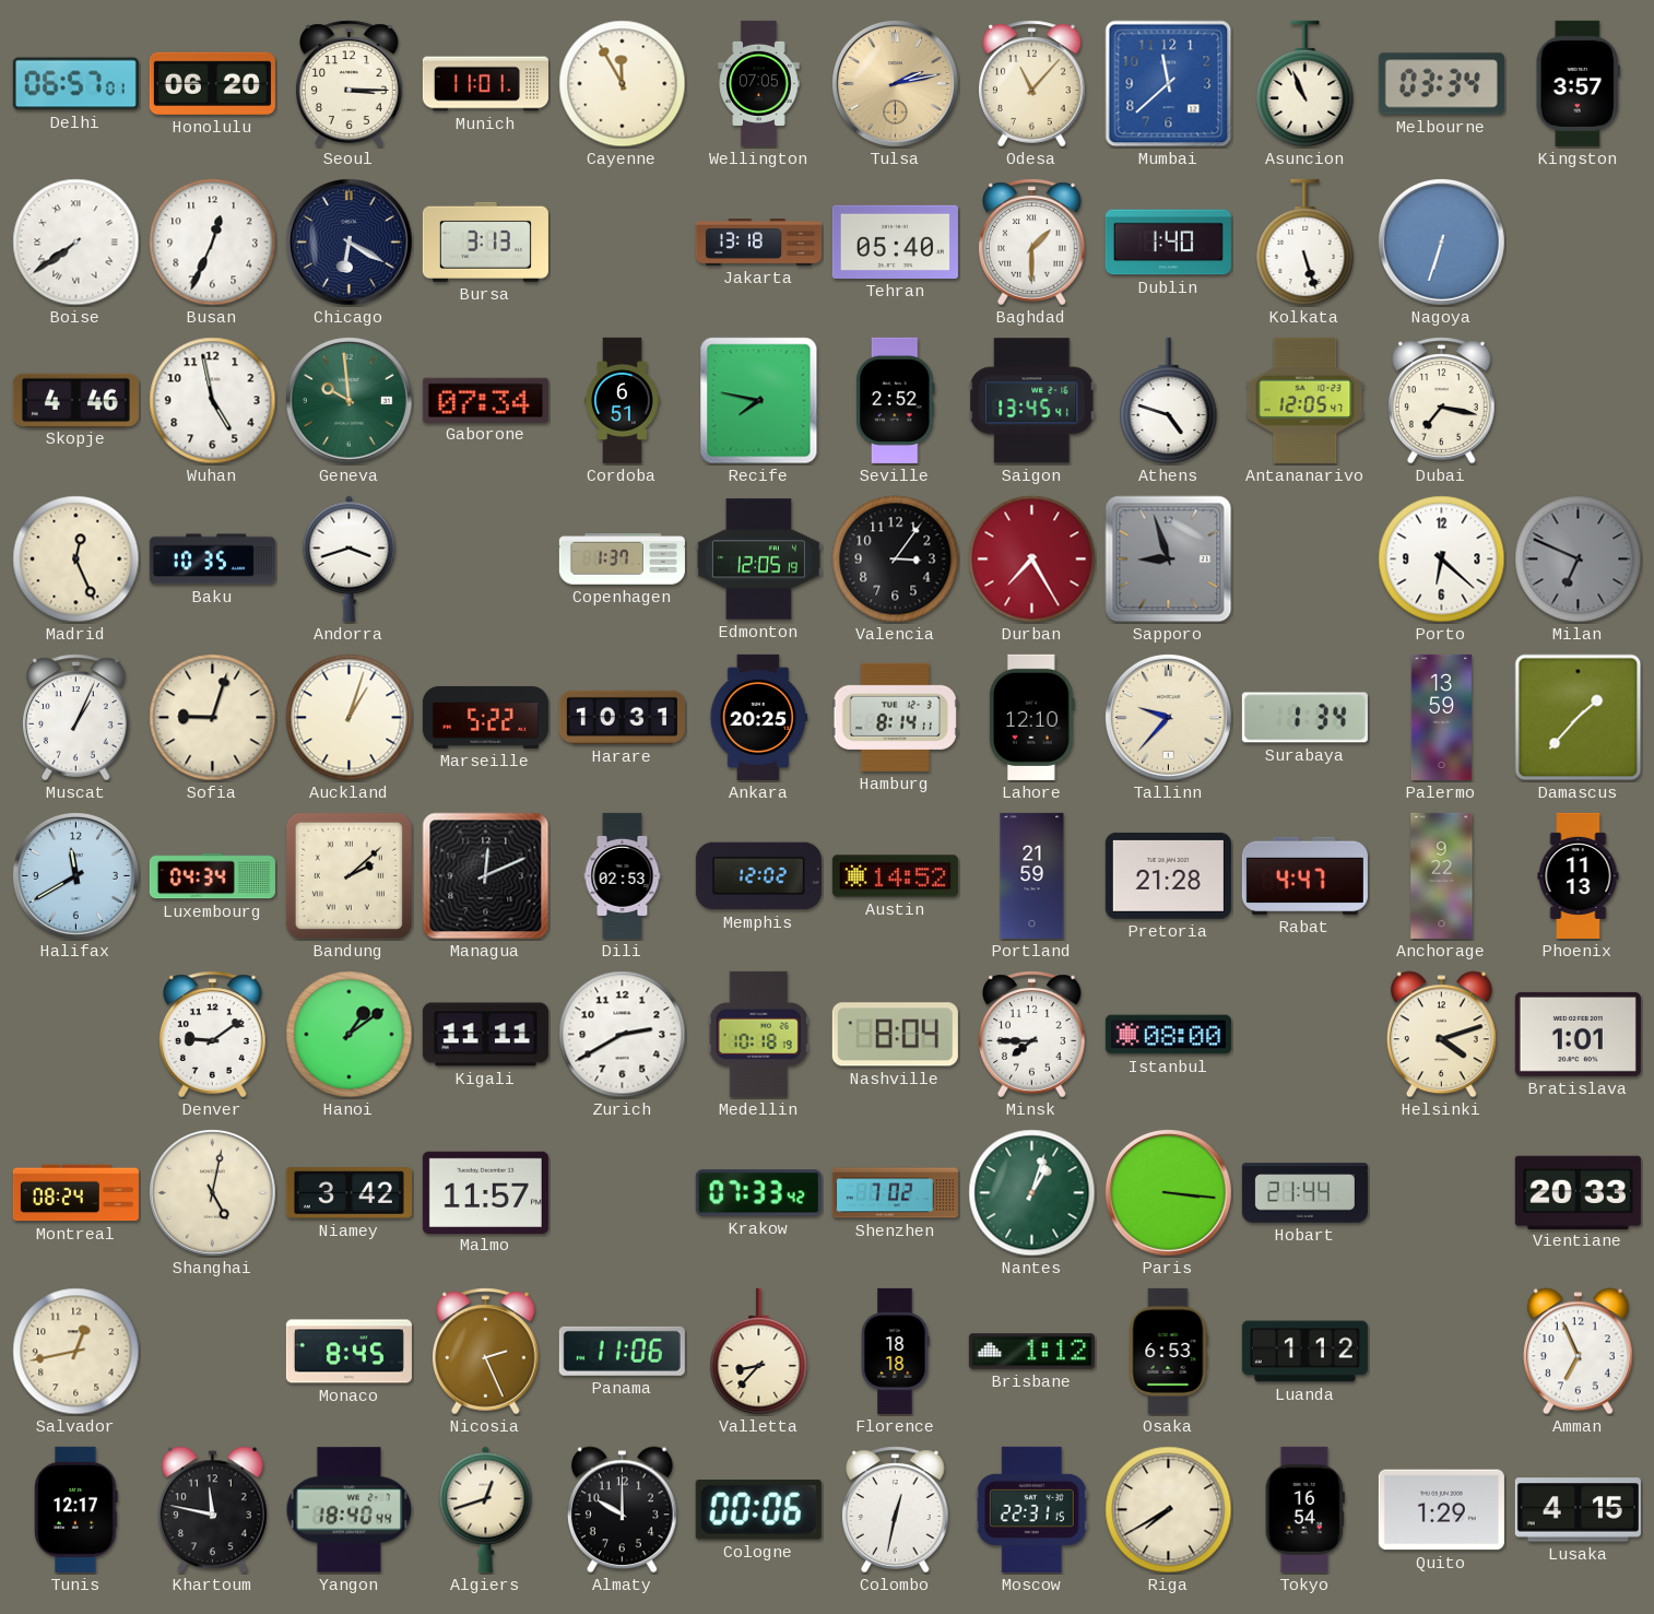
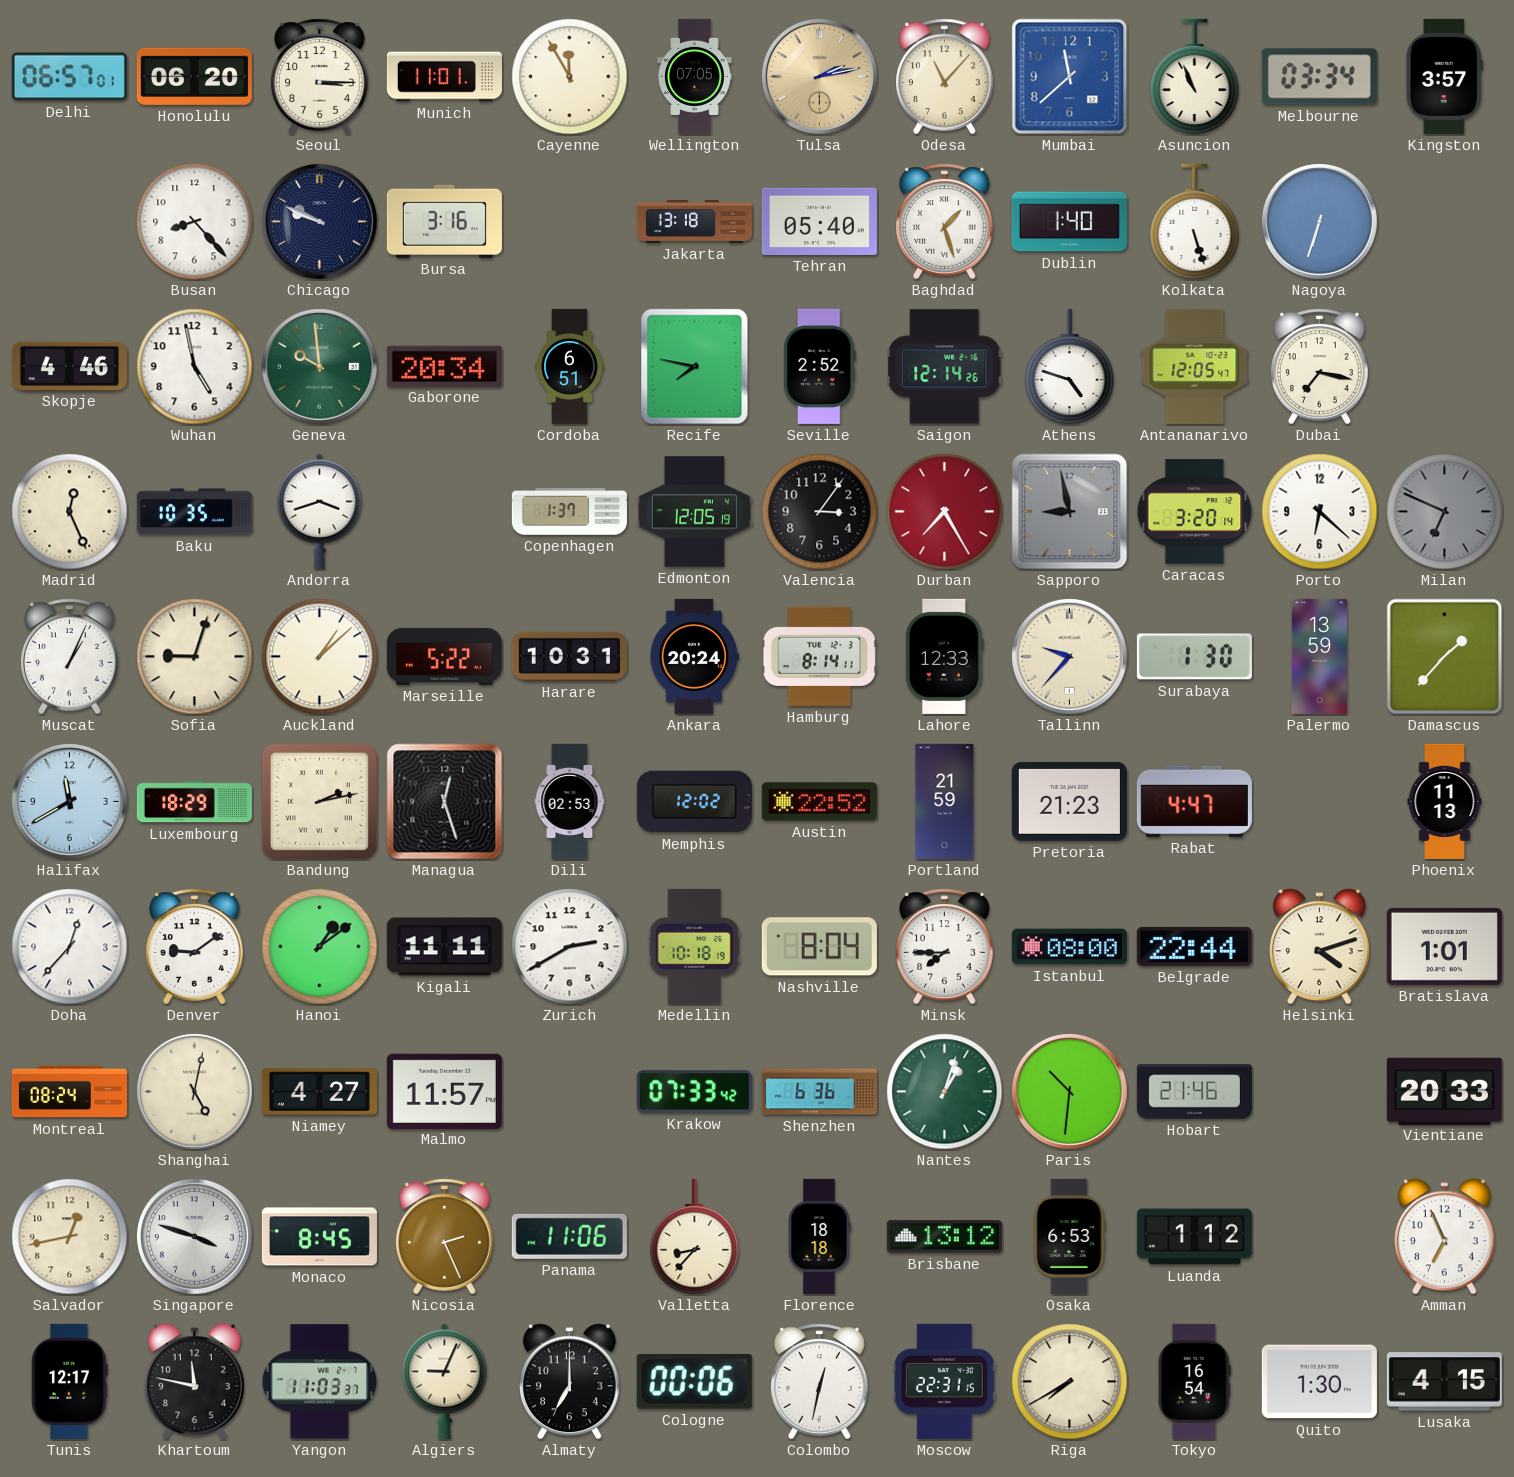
Boise: 7:39 -> none (76, 243)
Busan: 12:34 -> 8:23 (195, 222)
Chicago: 6:20 -> 9:49 (319, 221)
Bursa: 3:13 -> 3:16 (444, 221)
Baghdad: 1:30 -> 1:27 (945, 222)
Gaborone: 07:34 -> 20:34 (444, 366)
Saigon: 13:45 -> 12:14 (945, 367)
Sapporo: 8:57 -> 8:58 (1070, 512)
Caracas: none -> 3:20 (1195, 512)
Auckland: 1:03 -> 1:08 (320, 657)
Ankara: 20:25 -> 20:24 (694, 656)
Lahore: 12:10 -> 12:33 (945, 656)
Surabaya: 1:34 -> 1:30 (1194, 657)
Luxembourg: 04:34 -> 18:29 (194, 802)
Bandung: 2:08 -> 2:13 (319, 801)
Managua: 12:11 -> 12:27 (445, 802)
Austin: 14:52 -> 22:52 (819, 802)
Pretoria: 21:28 -> 21:23 (1069, 801)
Anchorage: 9:22 -> none (1442, 875)
Doha: none -> 12:37 (70, 947)
Belgrade: none -> 22:44 (1194, 946)
Niamey: 3:42 -> 4:27 (319, 1092)
Shenzhen: 7:02 -> 6:36 (819, 1092)
Paris: 3:16 -> 10:31 (1069, 1091)
Hobart: 21:44 -> 21:46 (1194, 1092)
Singapore: none -> 3:48 (194, 1236)
Brisbane: 1:12 -> 13:12 (944, 1237)
Yangon: 18:40 -> 11:03 (320, 1382)
Algiers: 12:42 -> 9:04 (445, 1381)
Almaty: 10:00 -> 7:00 (569, 1382)
Quito: 1:29 -> 1:30 (1319, 1382)
